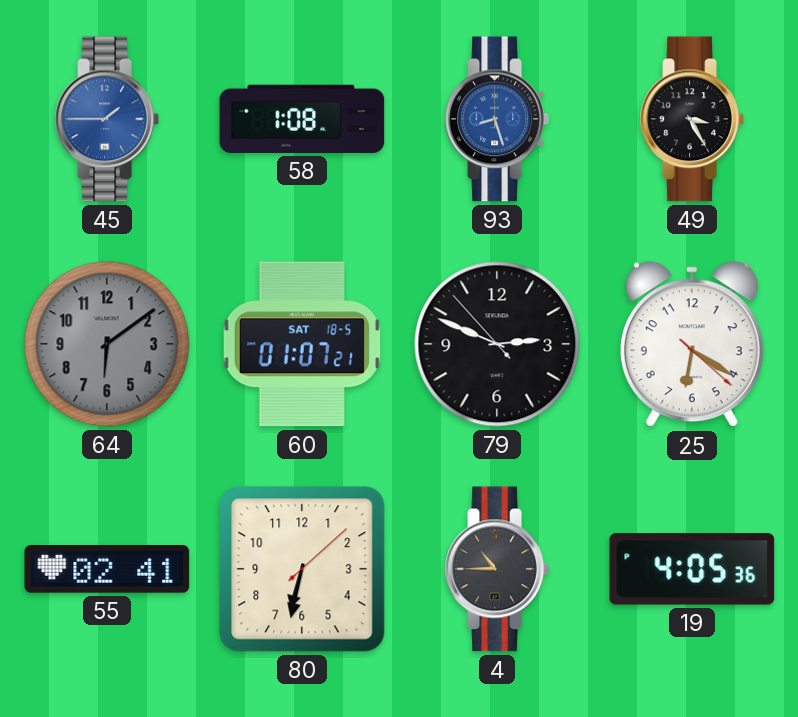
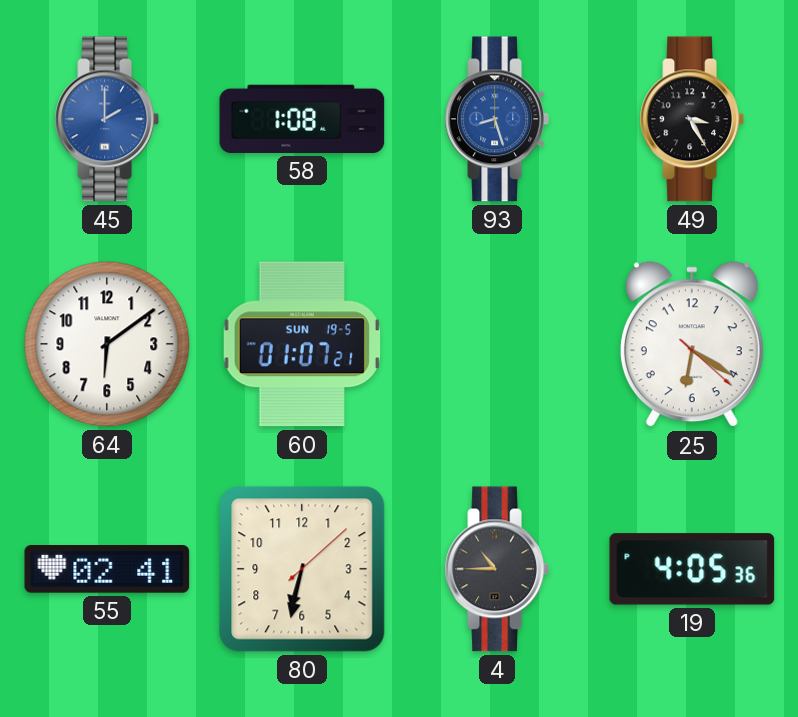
45: 1:45 -> 2:00 (107, 119)
64 dial: grey -> white (107, 344)
60 date: SAT 18-5 -> SUN 19-5 (302, 344)
79: 2:48 -> none (497, 344)
